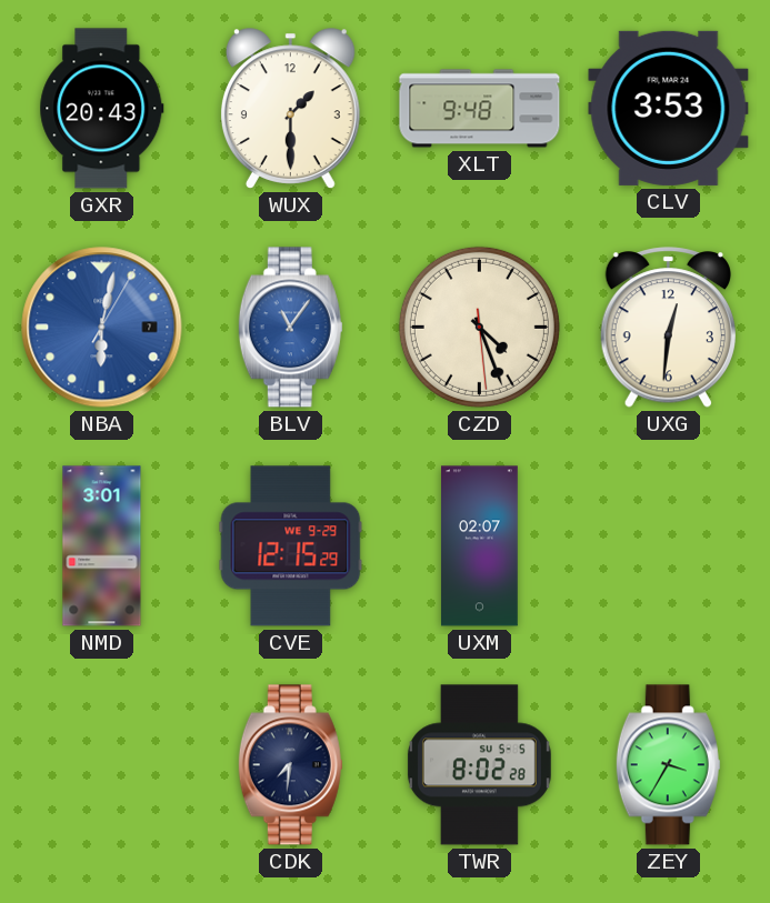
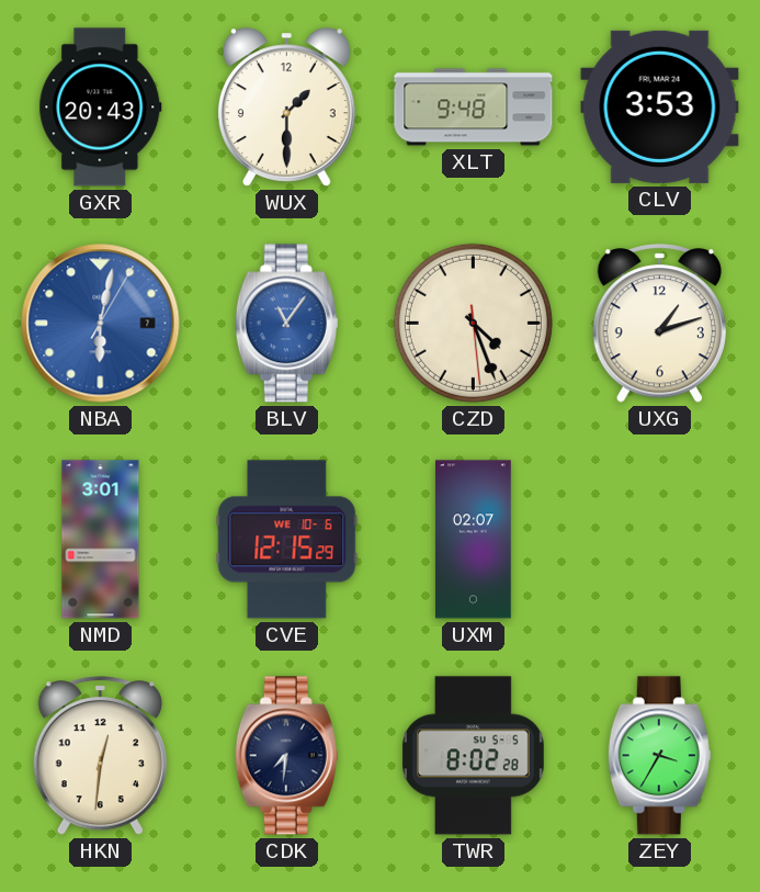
UXG: 12:31 -> 1:12 (659, 324)
CVE date: WE 9-29 -> WE 10-6 (287, 540)
HKN: none -> 12:31 (100, 756)
